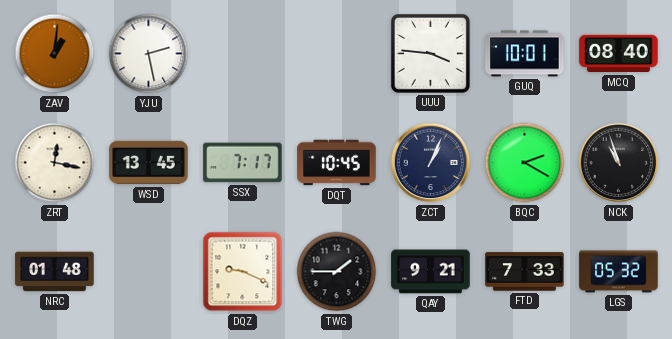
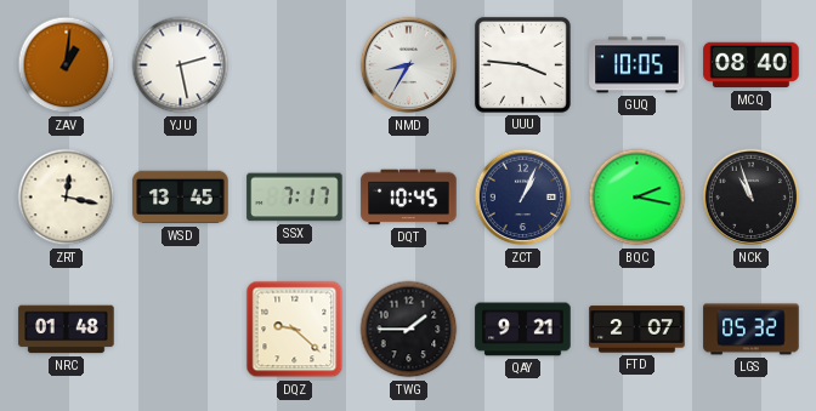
NMD: none -> 8:35 (409, 65)
GUQ: 10:01 -> 10:05 (637, 65)
BQC: 2:20 -> 2:17 (637, 198)
DQZ: 9:19 -> 9:22 (295, 330)
FTD: 7:33 -> 2:07 (637, 330)
